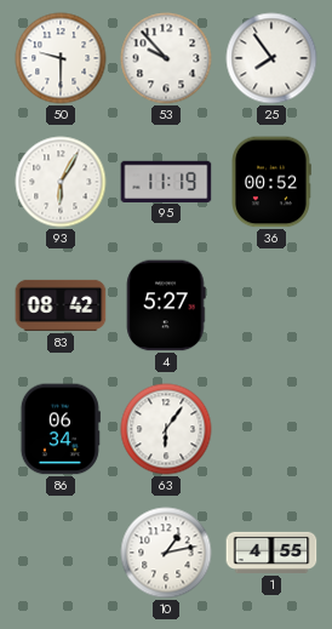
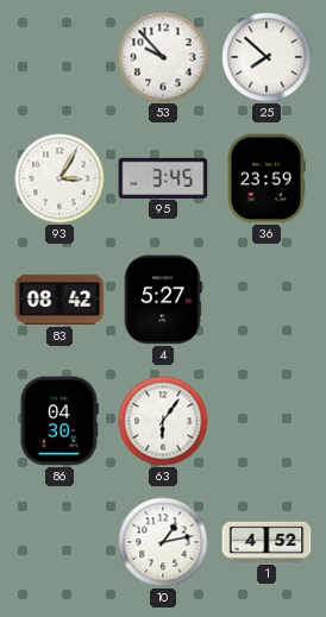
50: 9:30 -> none (61, 58)
25: 7:54 -> 7:52 (267, 57)
93: 6:05 -> 3:05 (59, 178)
95: 11:19 -> 3:45 (163, 177)
36: 00:52 -> 23:59 (267, 178)
86: 06:34 -> 04:30 (59, 421)
1: 4:55 -> 4:52 (267, 542)
